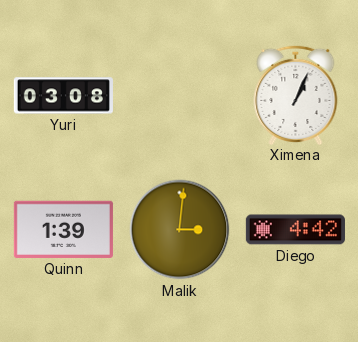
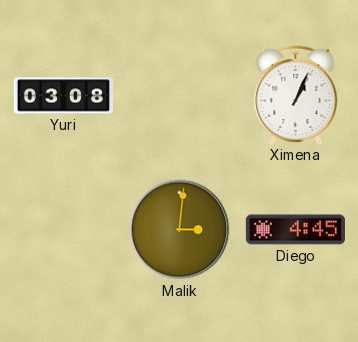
Quinn: 1:39 -> none (63, 229)
Diego: 4:42 -> 4:45 (295, 230)
